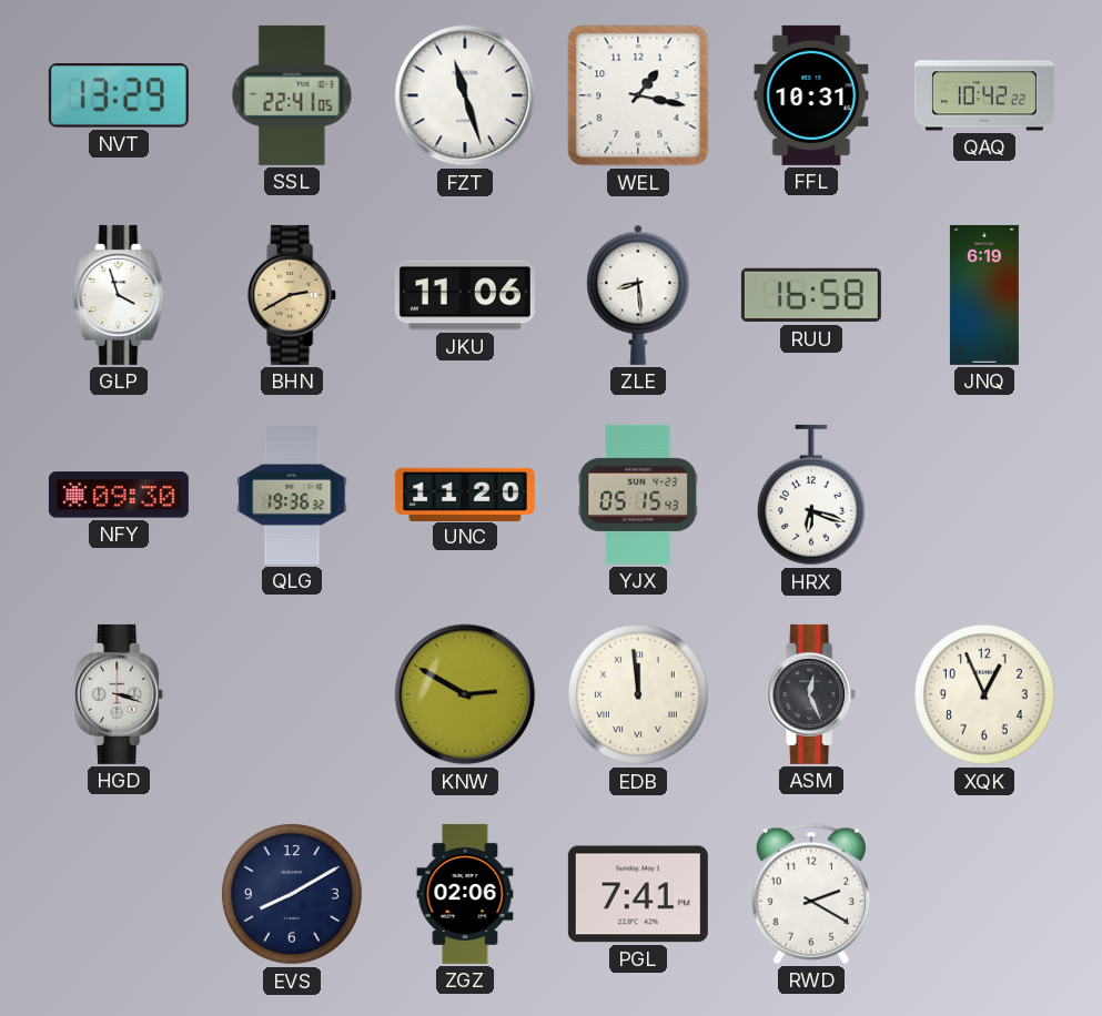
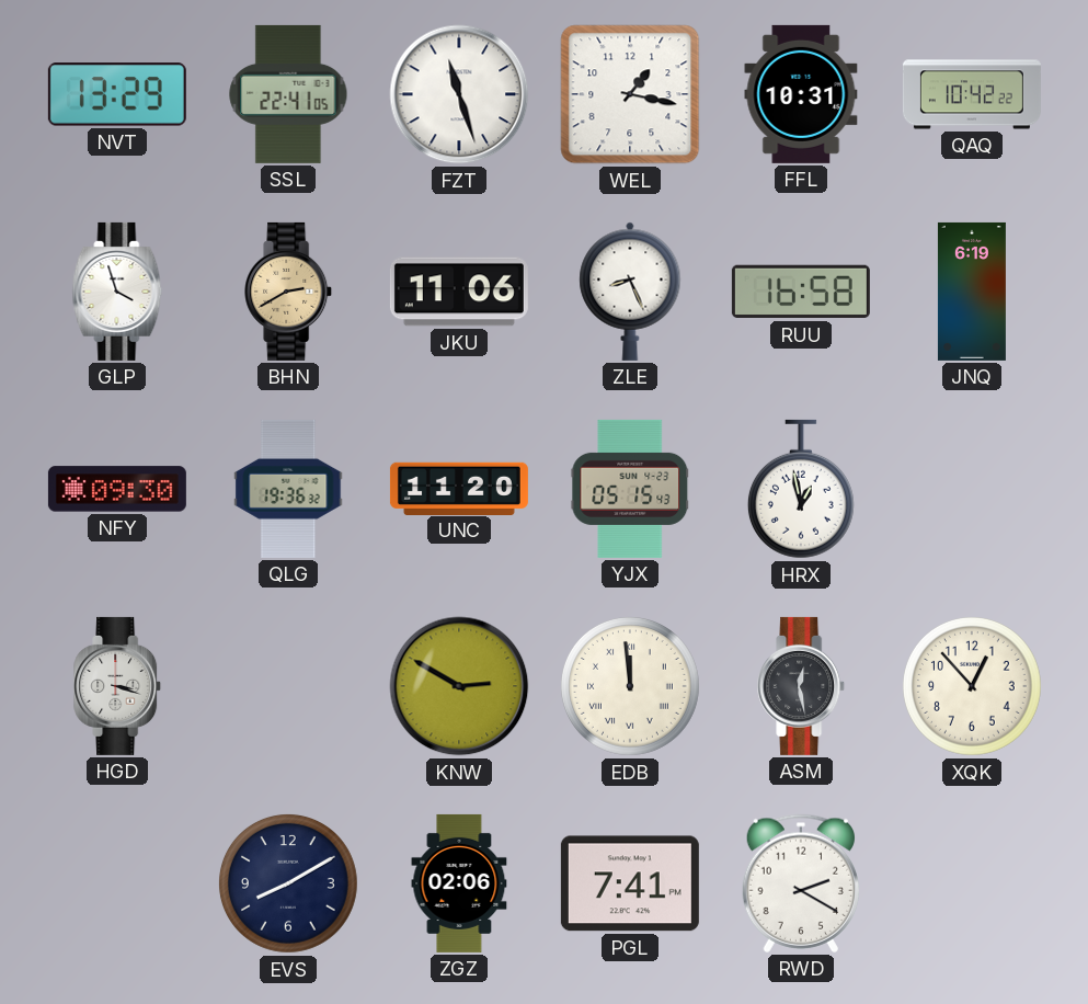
ZLE: 8:29 -> 8:26 (630, 292)
HRX: 6:18 -> 12:58 (801, 489)
ASM: 12:26 -> 12:28 (802, 686)
XQK: 12:56 -> 12:53 (972, 686)
